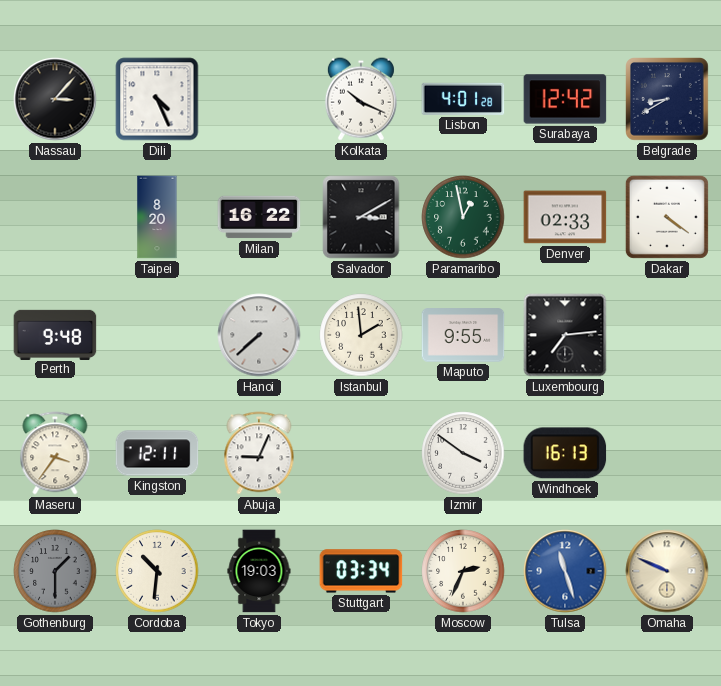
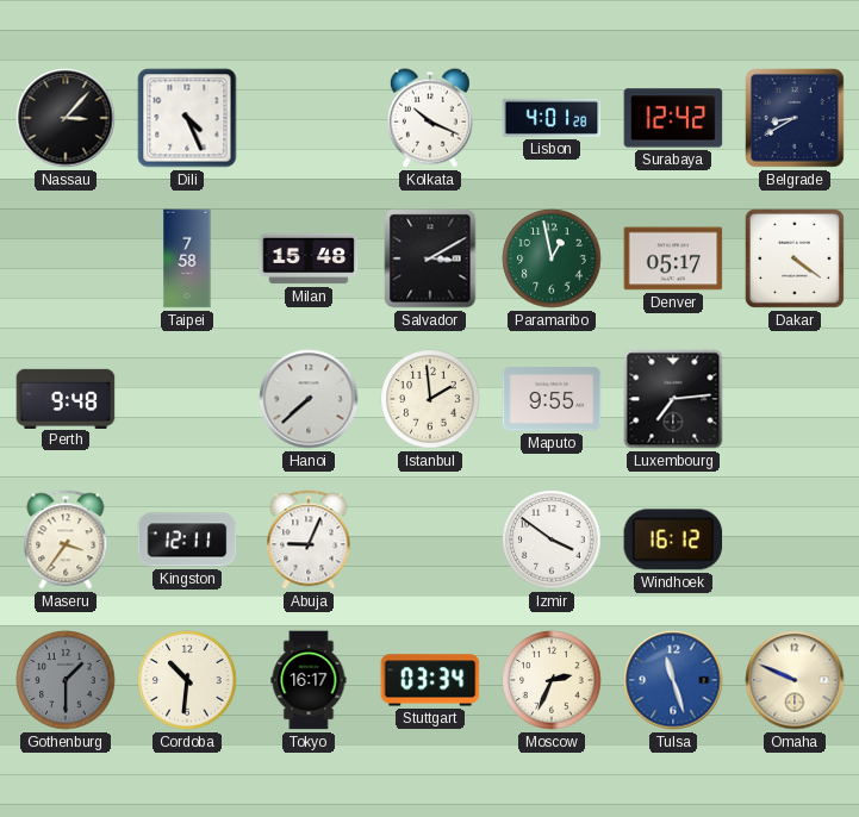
Taipei: 8:20 -> 7:58 (187, 258)
Milan: 16:22 -> 15:48 (309, 258)
Denver: 02:33 -> 05:17 (673, 258)
Windhoek: 16:13 -> 16:12 (673, 540)
Tokyo: 19:03 -> 16:17 (309, 680)
